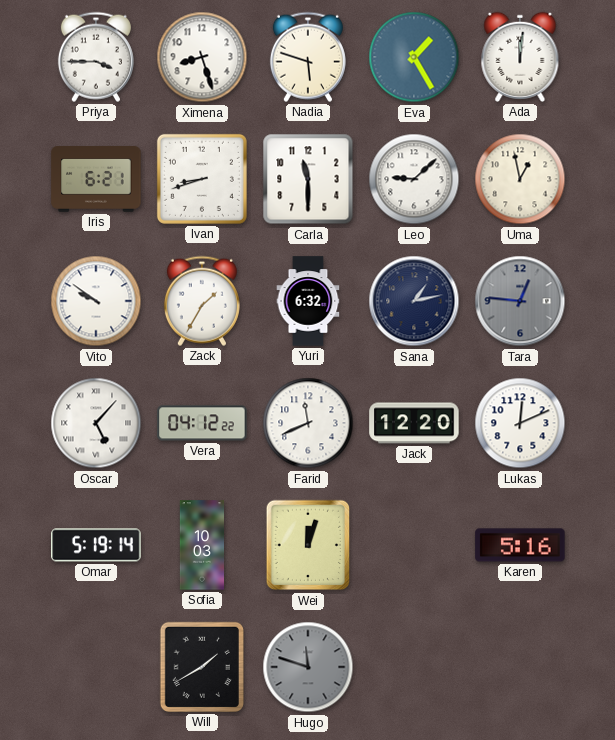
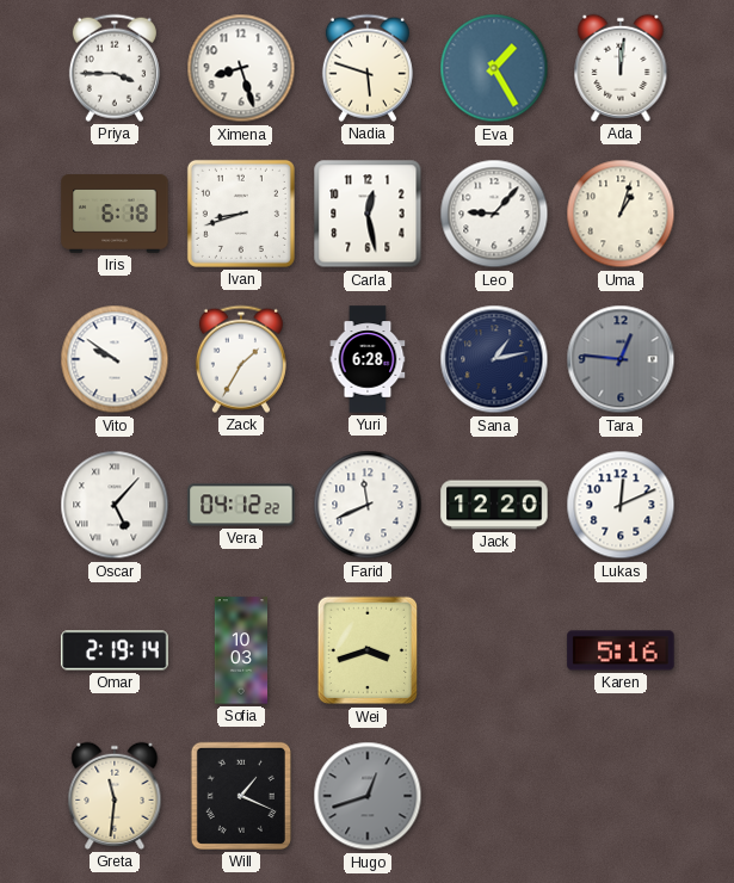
Iris: 6:21 -> 6:18 (115, 214)
Carla: 11:30 -> 12:28 (368, 214)
Leo: 9:08 -> 9:07 (494, 214)
Uma: 12:58 -> 1:03 (621, 214)
Yuri: 6:32 -> 6:28 (368, 359)
Omar: 5:19 -> 2:19 (115, 650)
Wei: 12:03 -> 3:42 (368, 650)
Greta: none -> 11:31 (115, 796)
Will: 1:40 -> 1:19 (241, 796)
Hugo: 11:48 -> 12:42 (368, 796)
